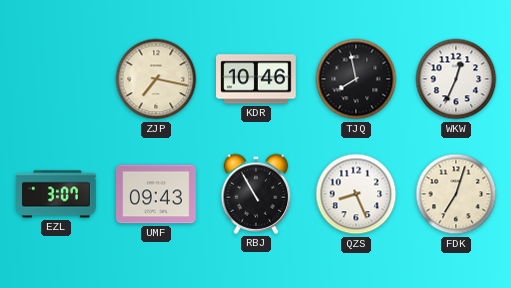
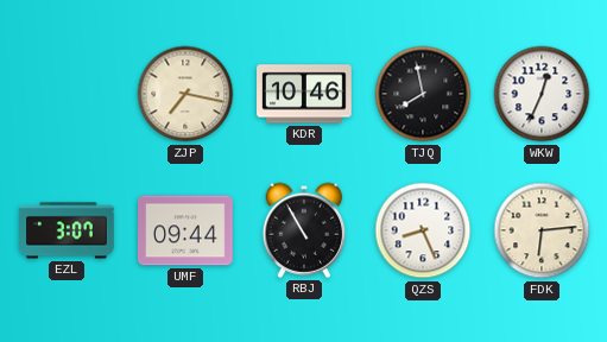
UMF: 09:43 -> 09:44 (185, 230)
FDK: 7:03 -> 6:14 (542, 230)
